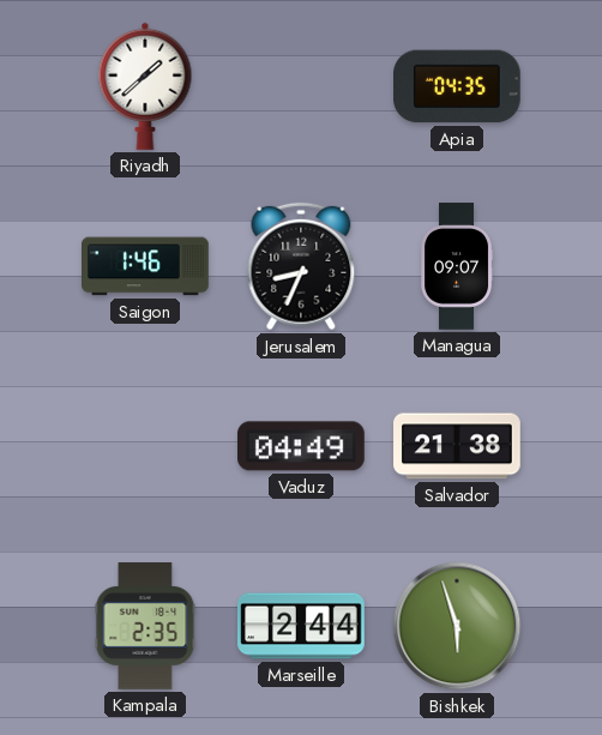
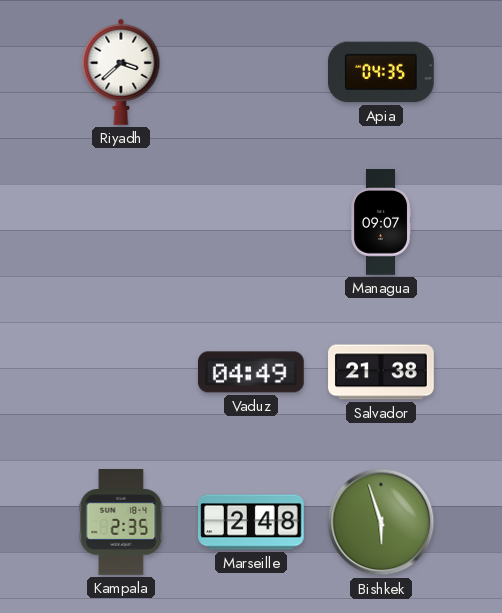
Riyadh: 1:38 -> 3:38 (121, 72)
Saigon: 1:46 -> none (145, 266)
Jerusalem: 8:34 -> none (301, 266)
Marseille: 2:44 -> 2:48 (251, 522)
